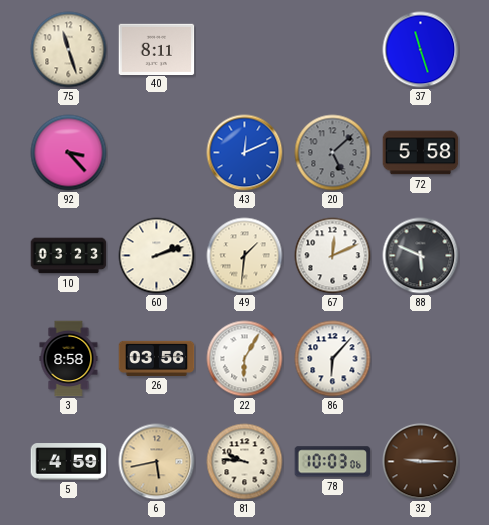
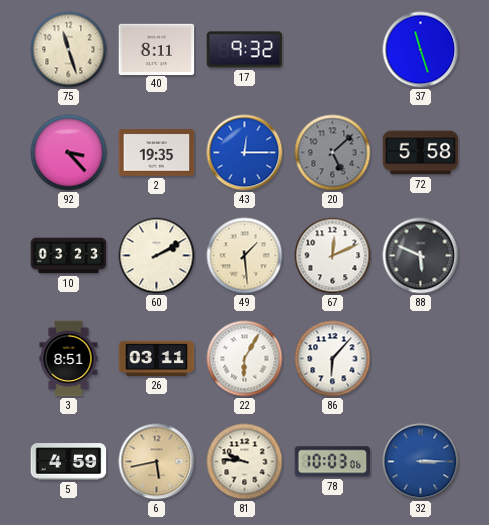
17: none -> 9:32 (245, 50)
2: none -> 19:35 (157, 153)
43: 12:11 -> 12:15 (245, 153)
60: 2:12 -> 2:10 (157, 256)
49: 1:31 -> 1:29 (245, 256)
3: 8:58 -> 8:51 (69, 359)
26: 03:56 -> 03:11 (157, 358)
32: 9:15 -> 3:15 (421, 462)
32 dial: brown -> blue (421, 462)
